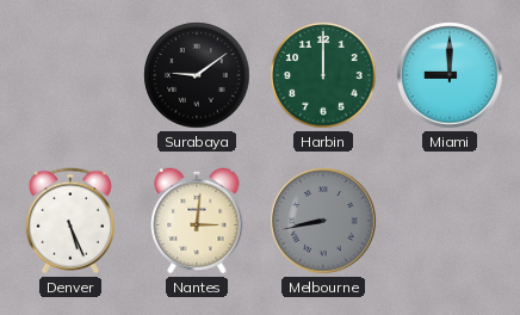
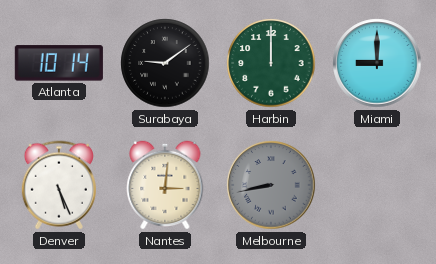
Atlanta: none -> 10:14 (59, 63)
